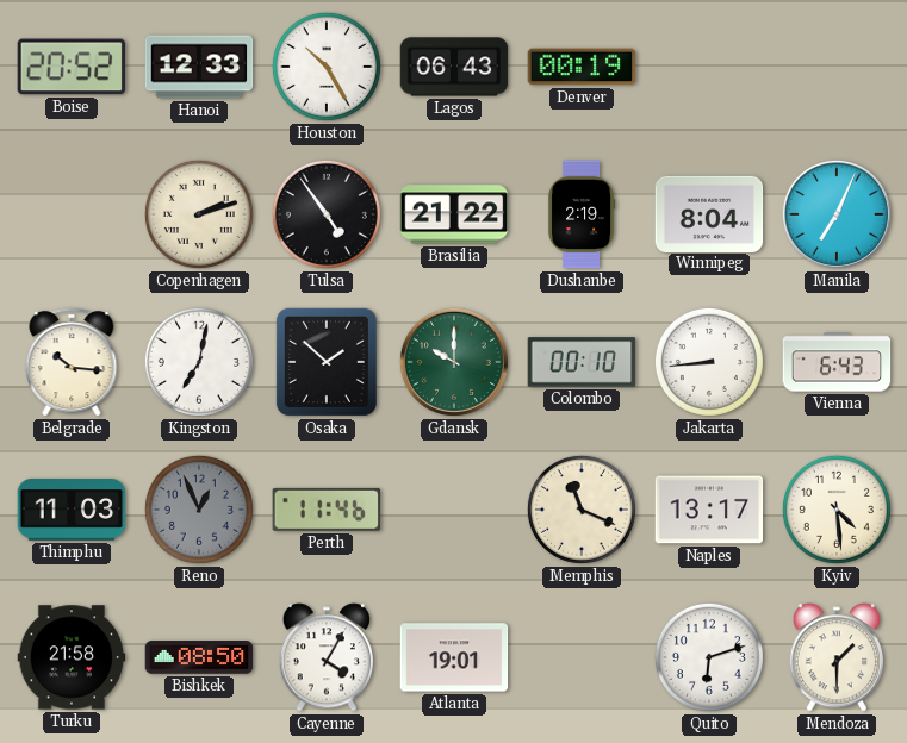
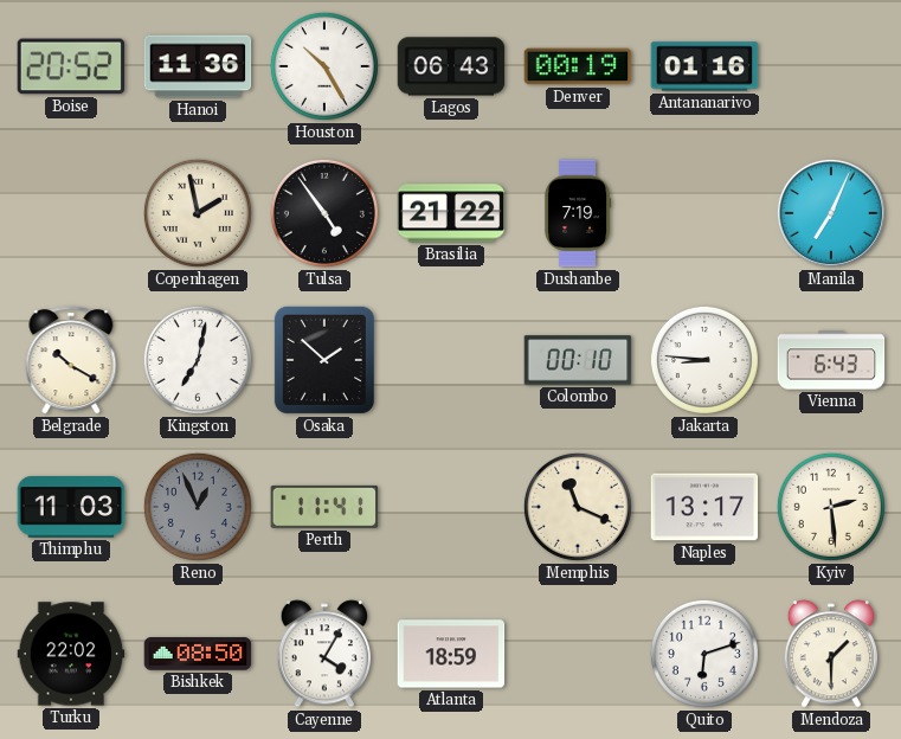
Hanoi: 12:33 -> 11:36 (198, 66)
Antananarivo: none -> 01:16 (704, 66)
Copenhagen: 2:12 -> 1:58 (198, 213)
Dushanbe: 2:19 -> 7:19 (578, 213)
Winnipeg: 8:04 -> none (709, 213)
Belgrade: 10:16 -> 10:20 (71, 360)
Gdansk: 10:00 -> none (454, 362)
Jakarta: 8:44 -> 8:46 (704, 360)
Perth: 11:46 -> 11:41 (324, 507)
Kyiv: 4:29 -> 2:29 (831, 507)
Turku: 21:58 -> 22:02 (71, 654)
Atlanta: 19:01 -> 18:59 (451, 654)
